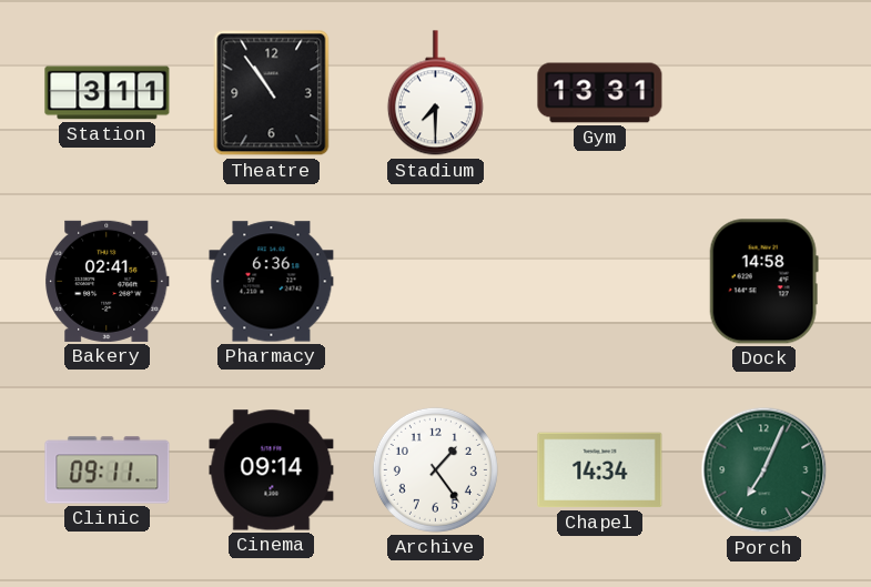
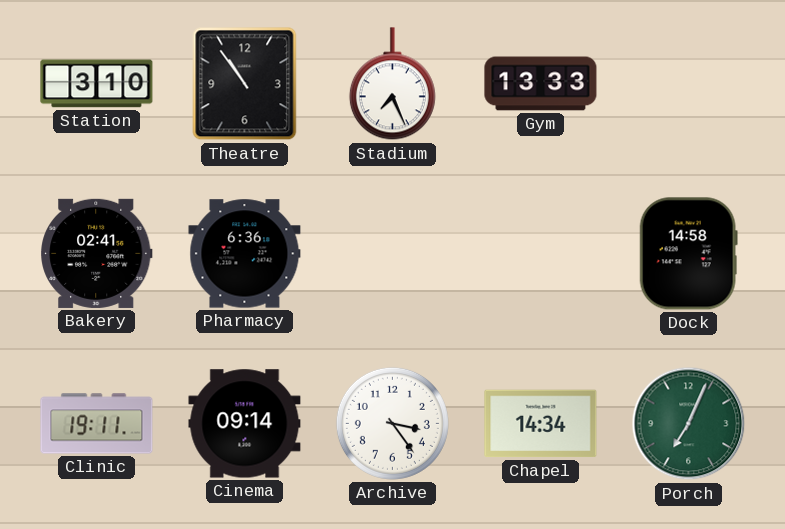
Station: 3:11 -> 3:10 (97, 84)
Stadium: 7:30 -> 7:26 (392, 84)
Gym: 13:31 -> 13:33 (541, 84)
Clinic: 09:11 -> 19:11 (97, 424)
Archive: 1:24 -> 3:24 (392, 423)
